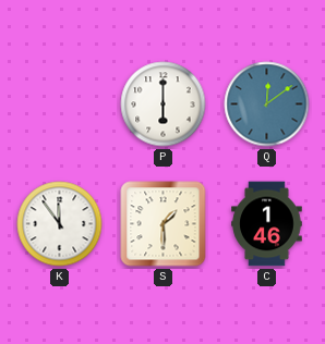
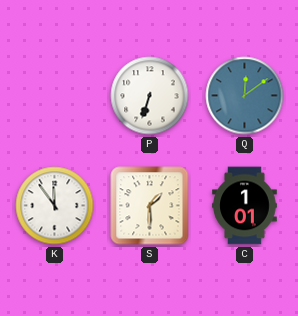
P: 6:00 -> 6:33 (150, 96)
C: 1:46 -> 1:01 (245, 206)
